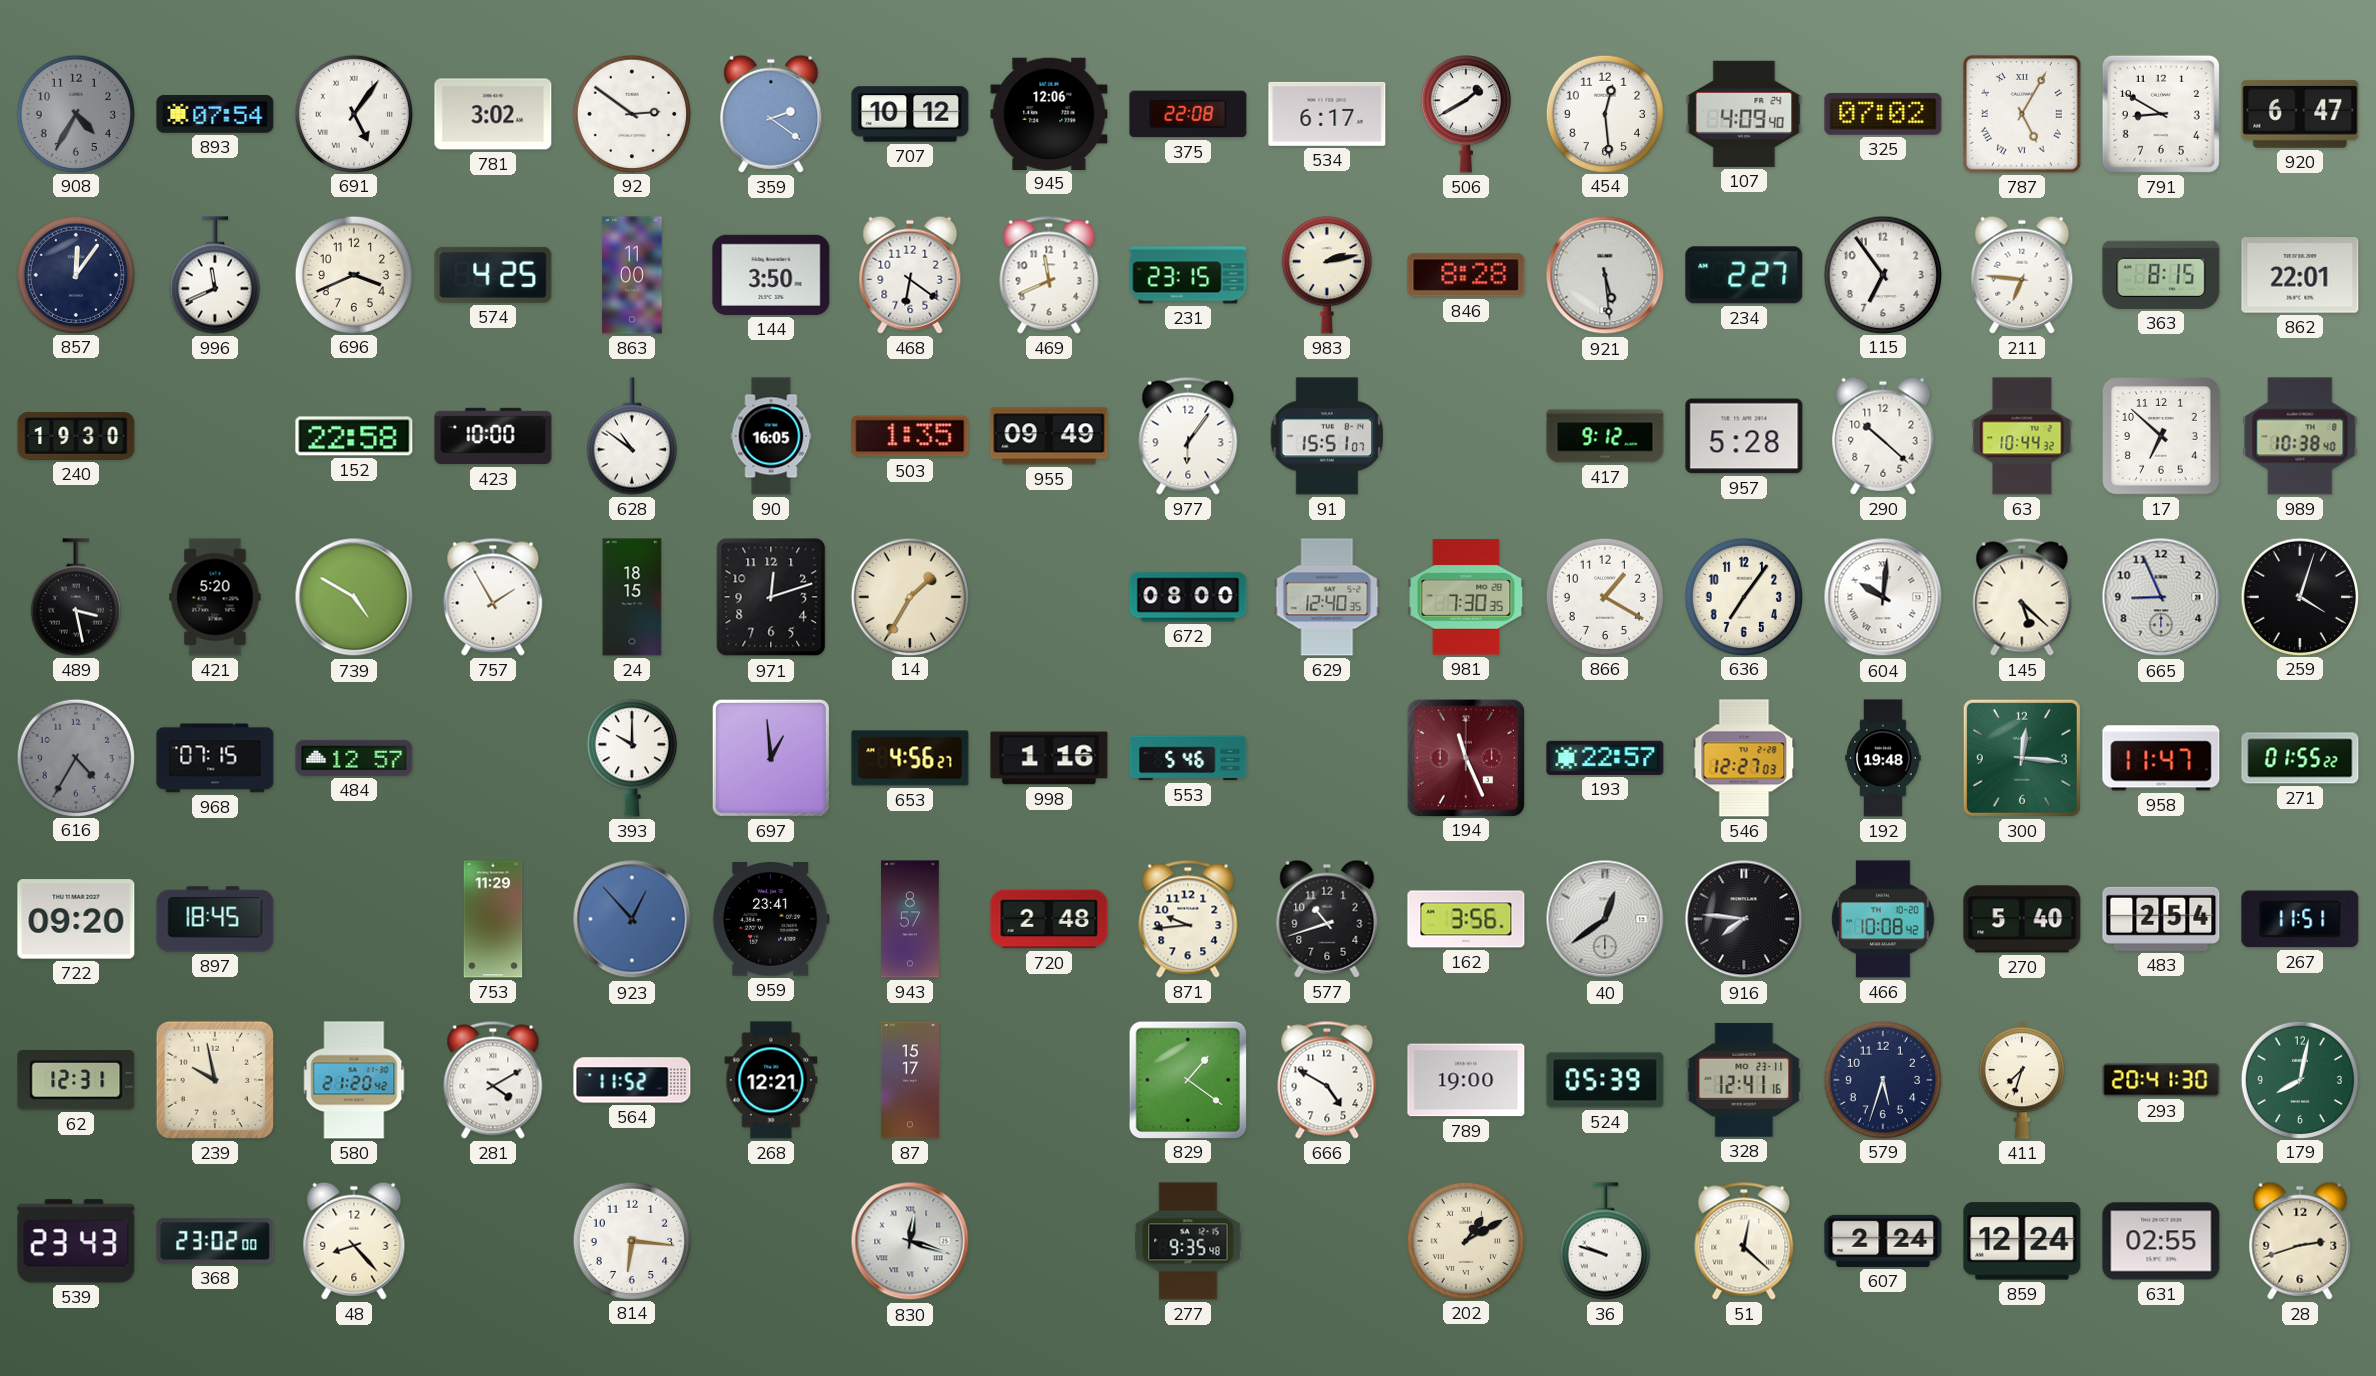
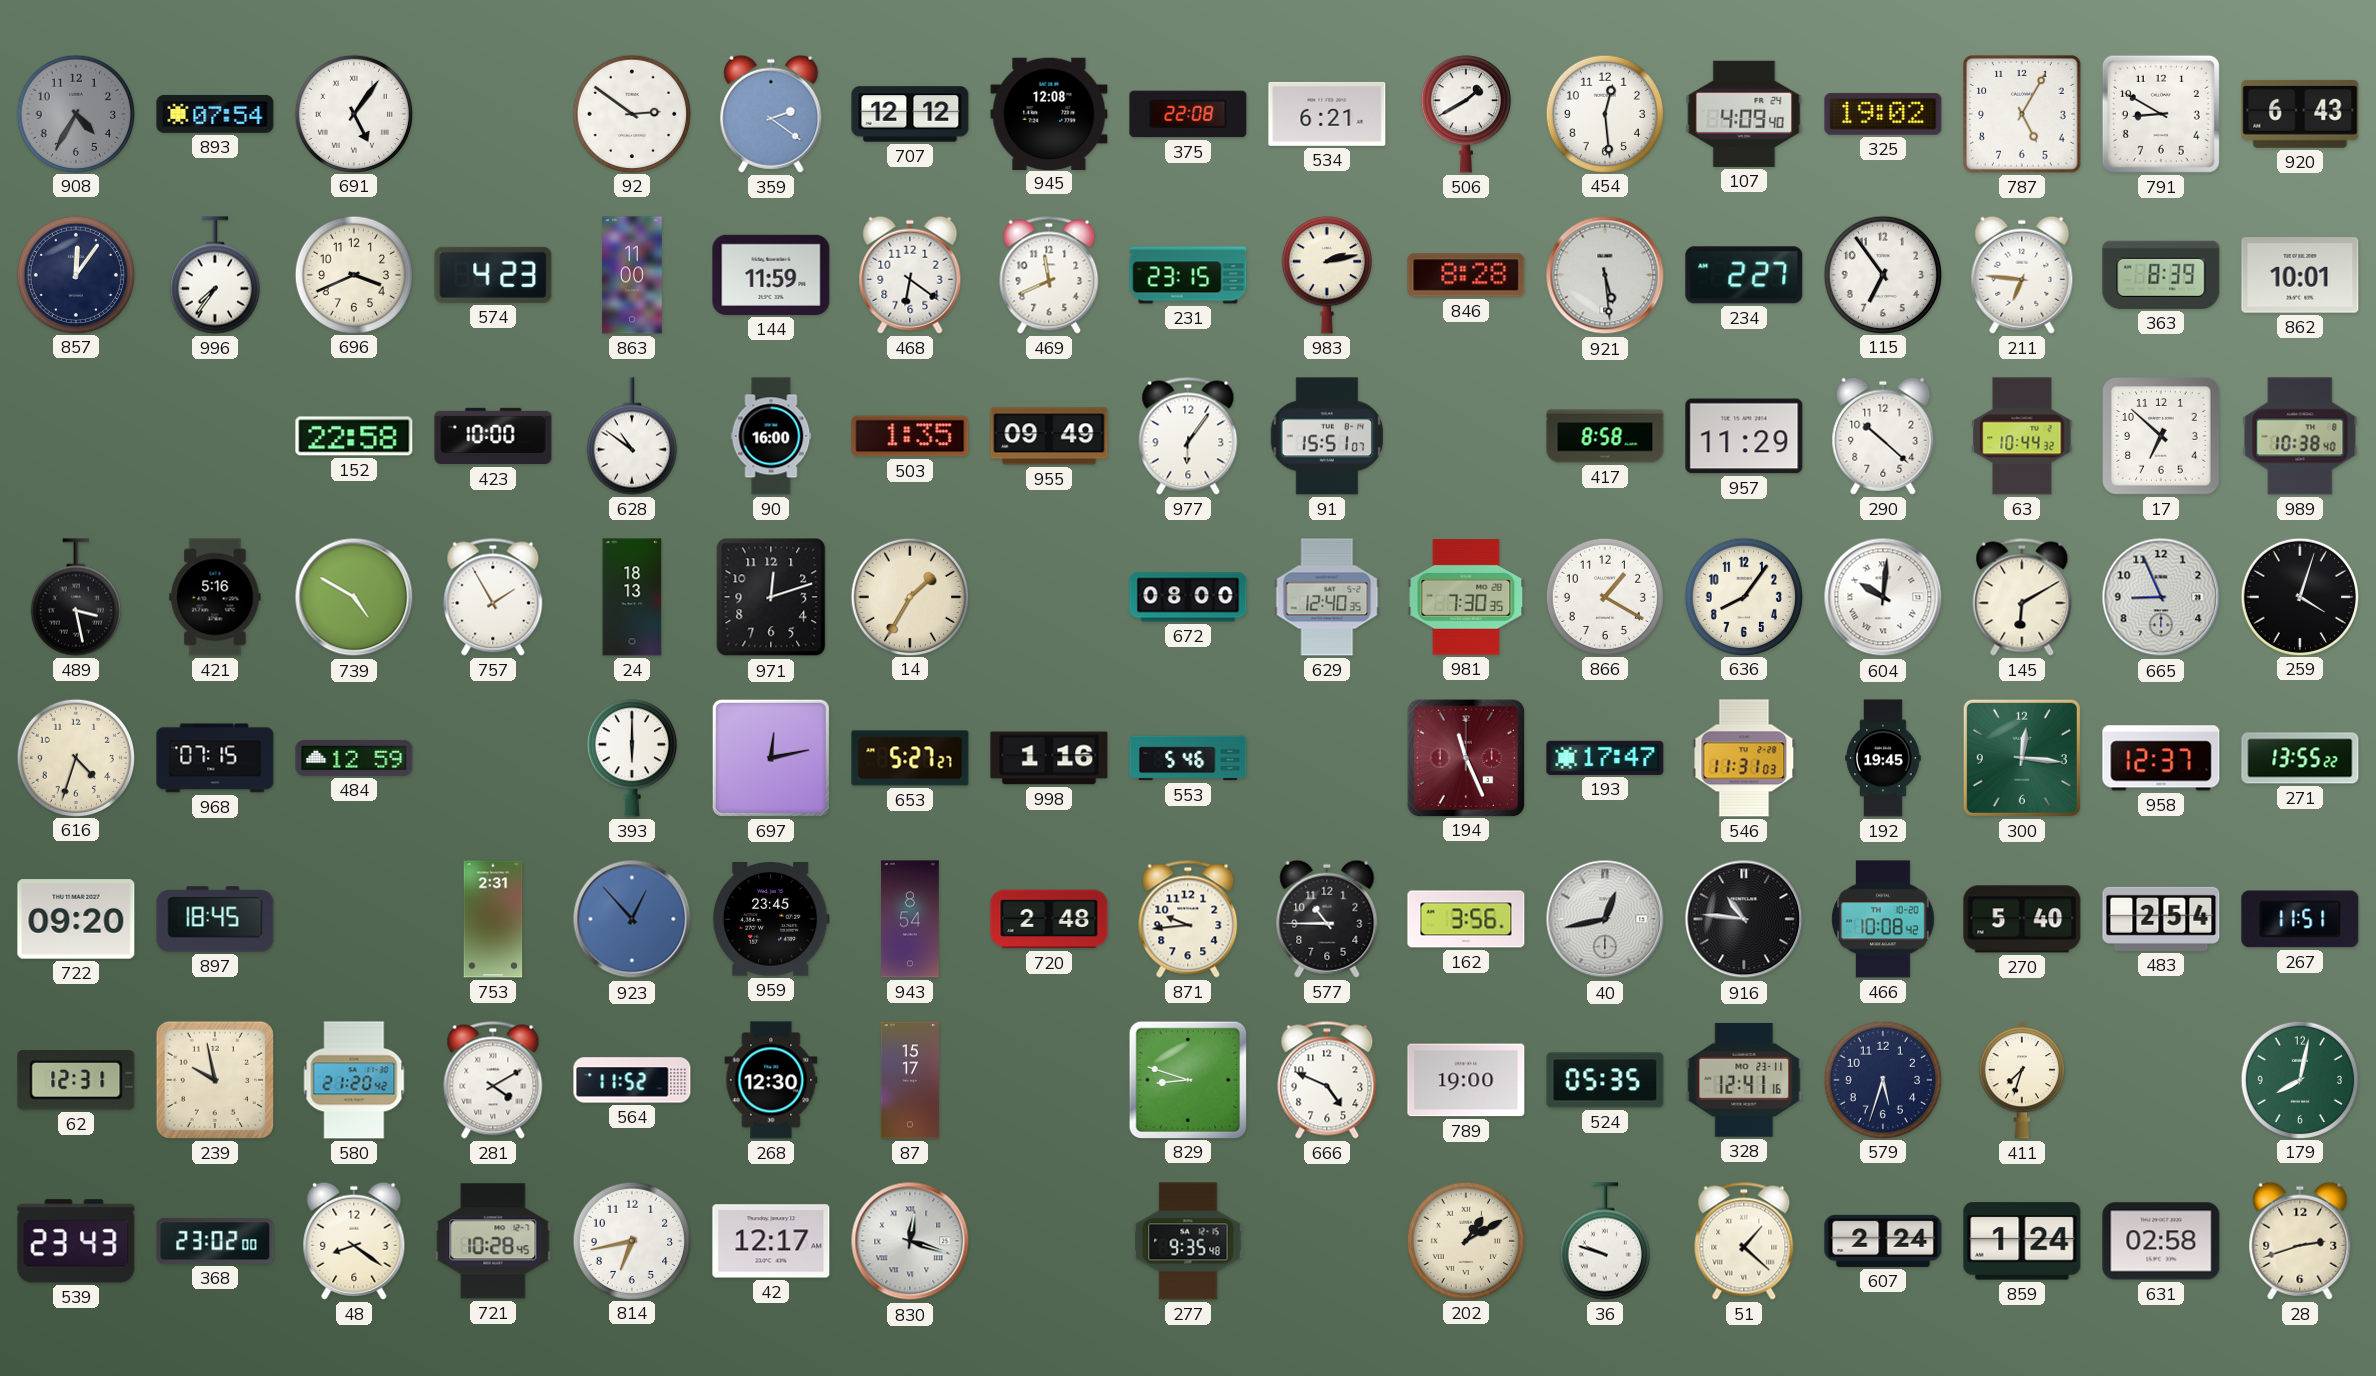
781: 3:02 -> none (493, 114)
707: 10:12 -> 12:12 (910, 114)
945: 12:06 -> 12:08 (1049, 113)
534: 6:17 -> 6:21 (1327, 114)
325: 07:02 -> 19:02 (1883, 114)
787 numerals: Roman -> Arabic (2023, 115)
920: 6:47 -> 6:43 (2300, 114)
996: 11:41 -> 7:36 (215, 275)
574: 4:25 -> 4:23 (493, 275)
144: 3:50 -> 11:59 (771, 275)
363: 8:15 -> 8:39 (2161, 275)
862: 22:01 -> 10:01 (2300, 275)
240: 19:30 -> none (76, 437)
90: 16:05 -> 16:00 (771, 436)
417: 9:12 -> 8:58 (1605, 436)
957: 5:28 -> 11:29 (1744, 436)
421: 5:20 -> 5:16 (215, 597)
24: 18:15 -> 18:13 (632, 597)
636: 7:06 -> 8:06 (1743, 596)
145: 5:22 -> 6:10 (2022, 597)
616: 4:35 -> 4:33 (75, 757)
616 dial: grey -> cream (75, 757)
484: 12:57 -> 12:59 (354, 758)
393: 10:00 -> 6:00 (632, 758)
697: 12:59 -> 12:13 (771, 758)
653: 4:56 -> 5:27 (910, 758)
193: 22:57 -> 17:47 (1605, 758)
546: 12:27 -> 11:31 (1744, 758)
192: 19:48 -> 19:45 (1883, 758)
958: 11:47 -> 12:37 (2161, 758)
271: 01:55 -> 13:55 (2300, 758)
753: 11:29 -> 2:31 (493, 919)
959: 23:41 -> 23:45 (771, 920)
943: 8:57 -> 8:54 (910, 919)
577: 10:42 -> 10:45 (1327, 919)
40: 12:39 -> 12:43 (1605, 919)
916: 7:46 -> 10:46 (1744, 919)
268: 12:21 -> 12:30 (771, 1080)
829: 1:21 -> 8:48 (1187, 1079)
666: 4:50 -> 4:49 (1327, 1080)
524: 05:39 -> 05:35 (1605, 1080)
293: 20:41 -> none (2161, 1080)
48: 8:23 -> 8:21 (354, 1241)
721: none -> 10:28 (493, 1241)
814: 6:16 -> 6:43 (631, 1240)
42: none -> 12:17 (771, 1241)
51: 12:22 -> 1:22 (1744, 1241)
859: 12:24 -> 1:24 (2022, 1241)
631: 02:55 -> 02:58 (2161, 1241)
